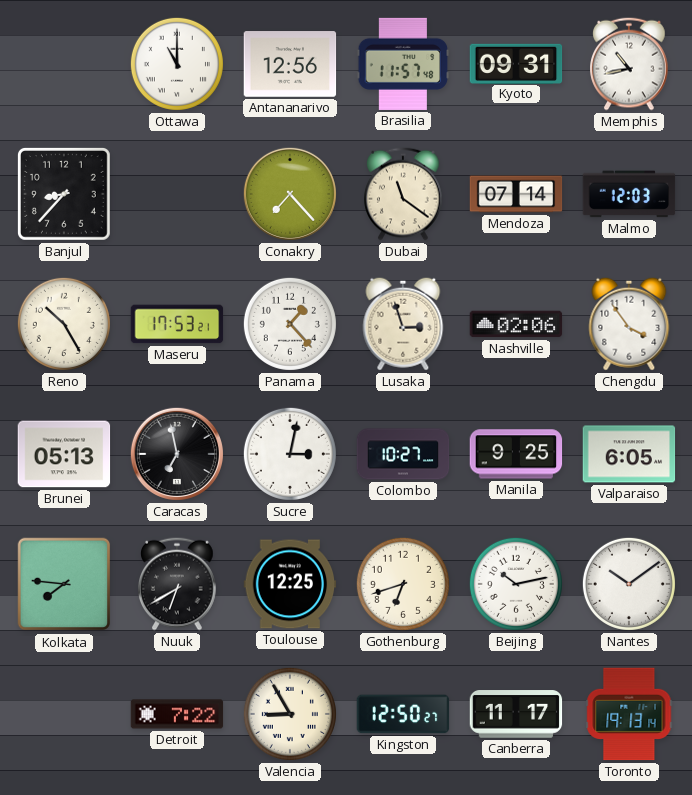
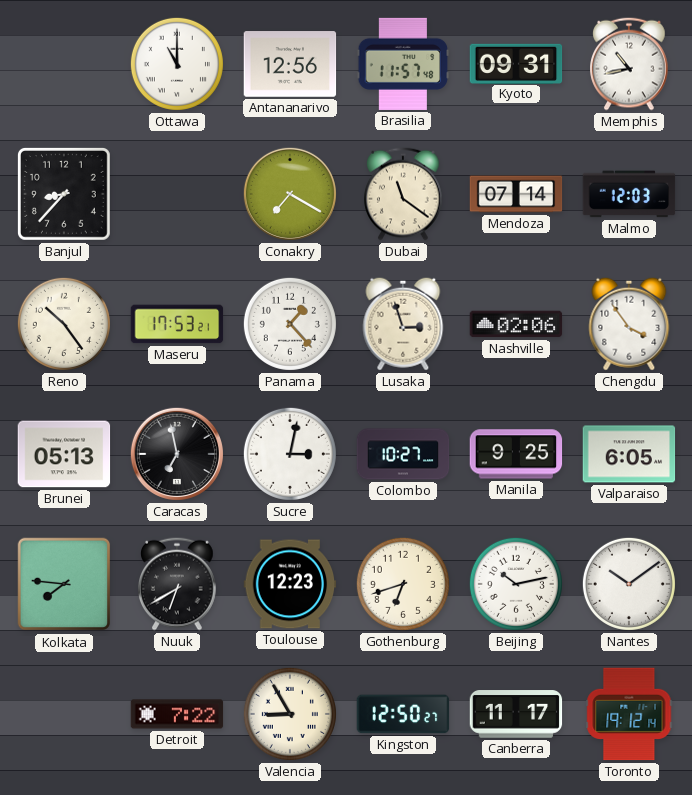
Conakry: 7:23 -> 7:20 (290, 194)
Reno: 10:25 -> 10:24 (64, 324)
Toulouse: 12:25 -> 12:23 (290, 584)
Toronto: 19:13 -> 19:12 (629, 714)
